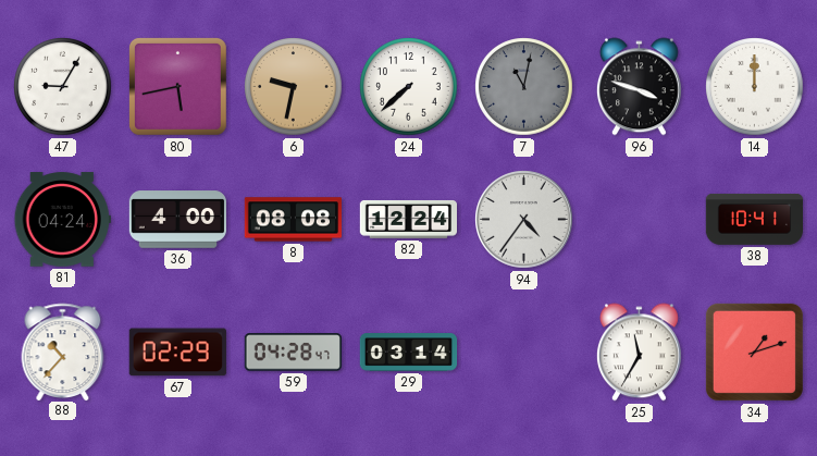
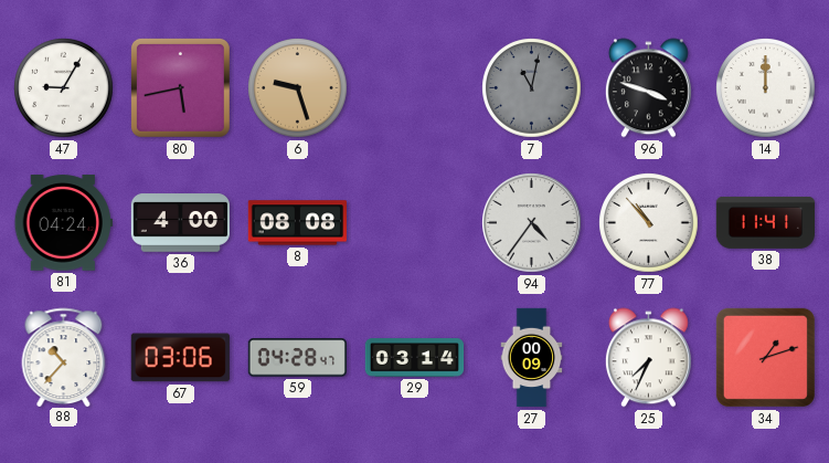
6: 9:32 -> 9:27 (298, 88)
24: 7:38 -> none (409, 87)
82: 12:24 -> none (408, 219)
77: none -> 10:53 (649, 223)
38: 10:41 -> 11:41 (766, 222)
67: 02:29 -> 03:06 (180, 358)
27: none -> 00:09 (532, 358)
25: 11:35 -> 7:34 (648, 358)
